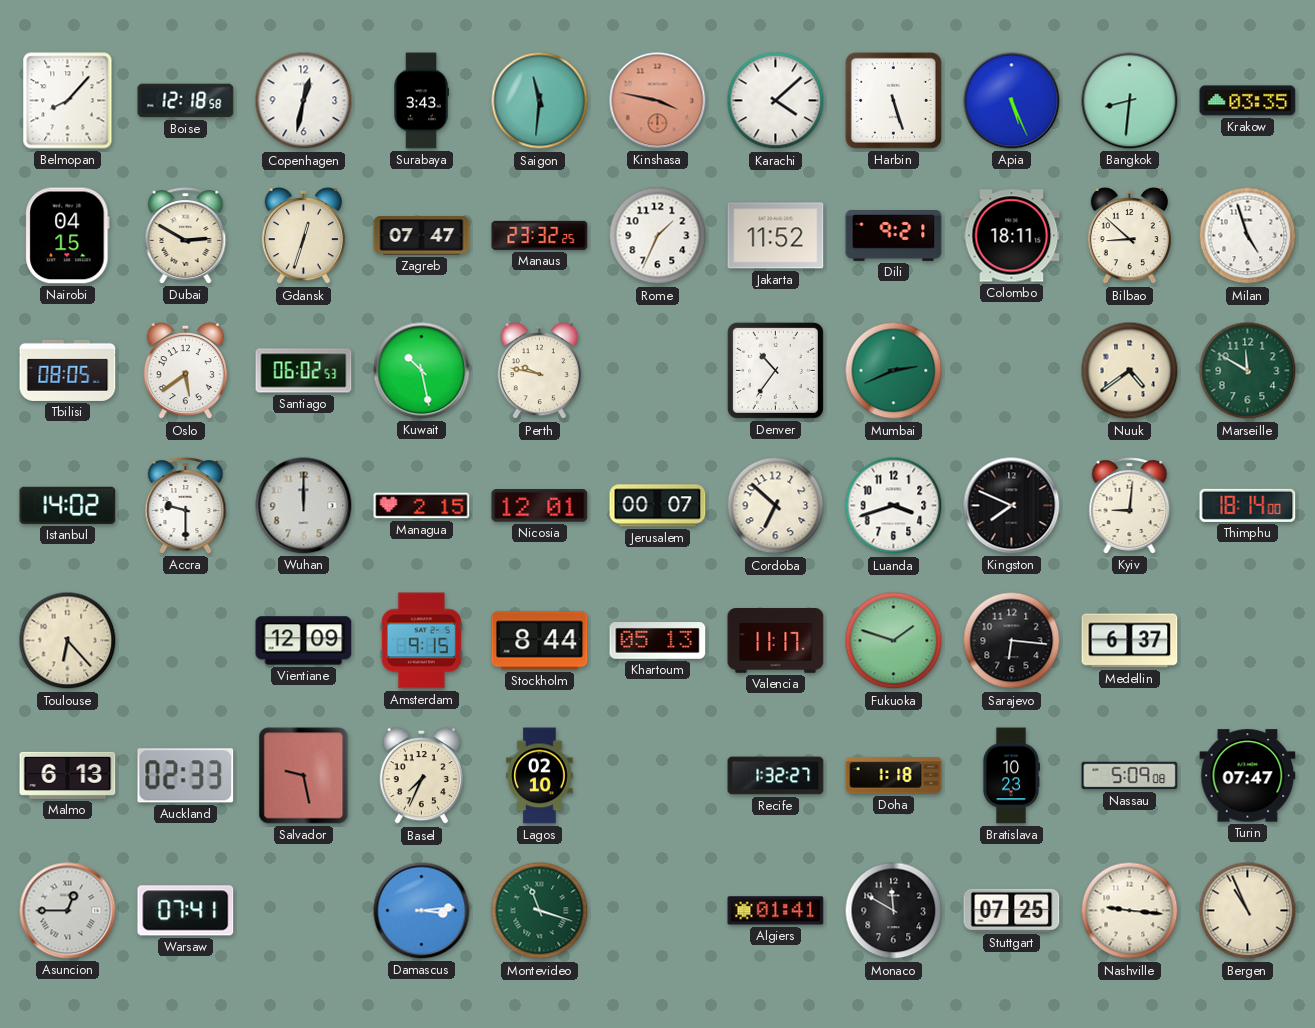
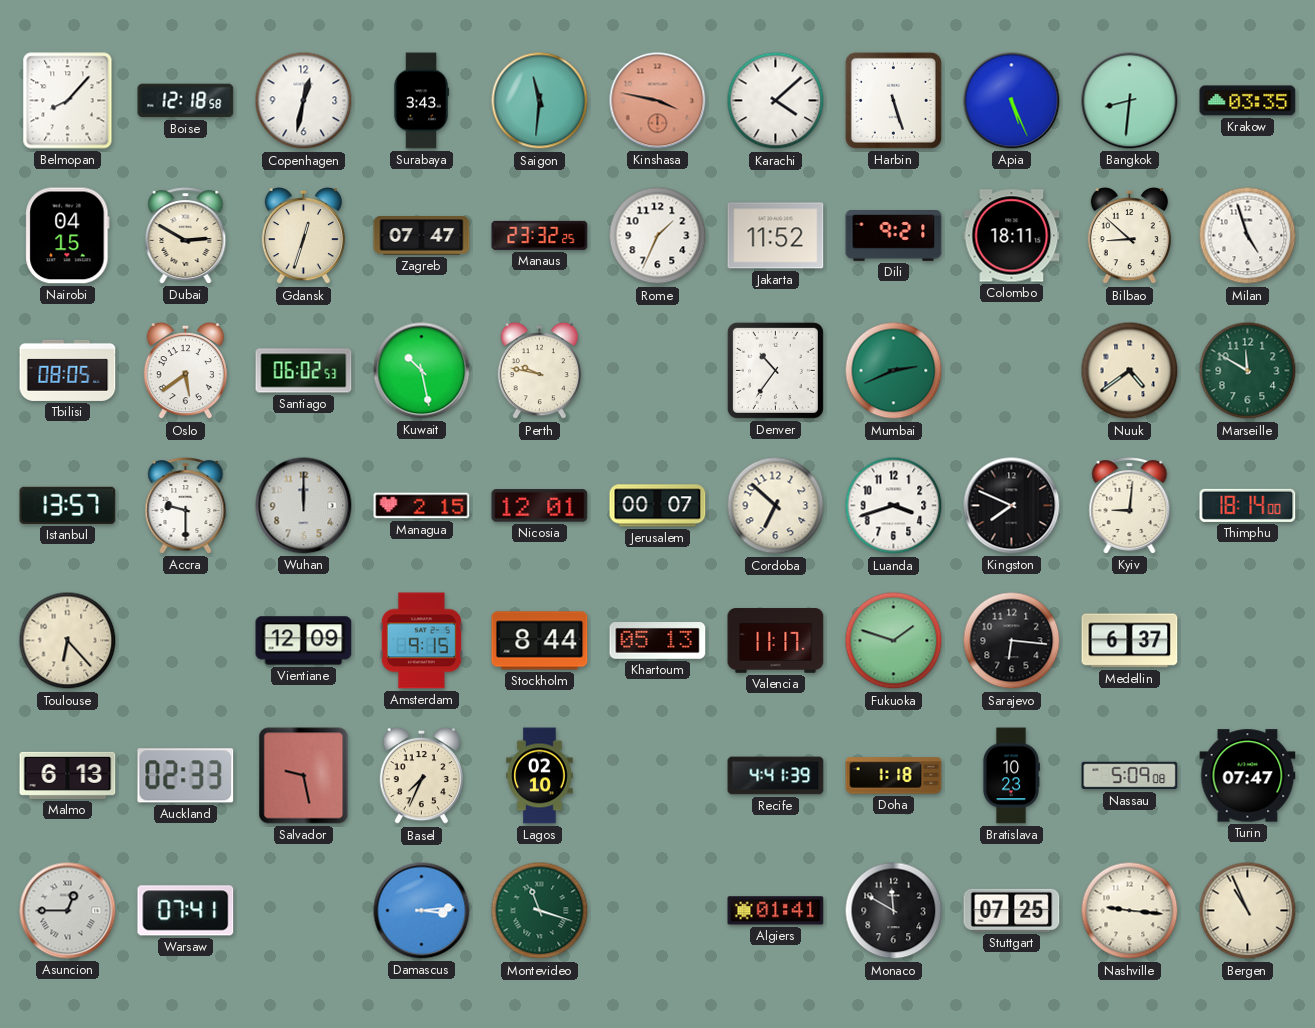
Istanbul: 14:02 -> 13:57 (68, 505)
Recife: 1:32 -> 4:41 (776, 776)
